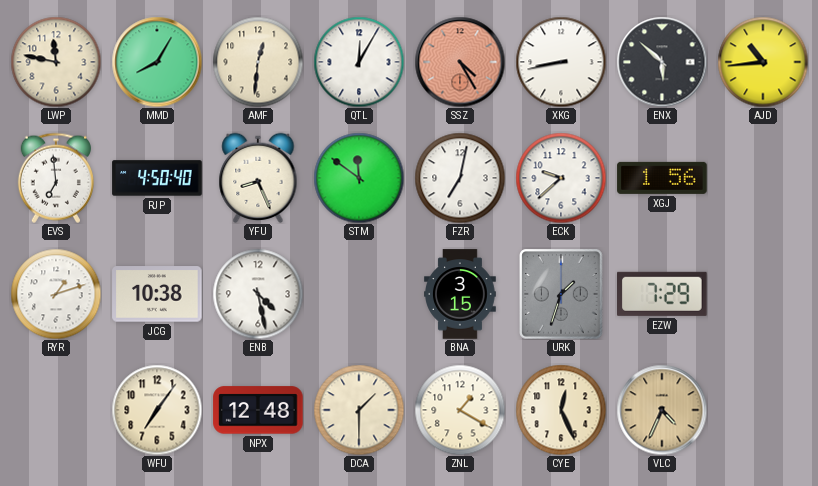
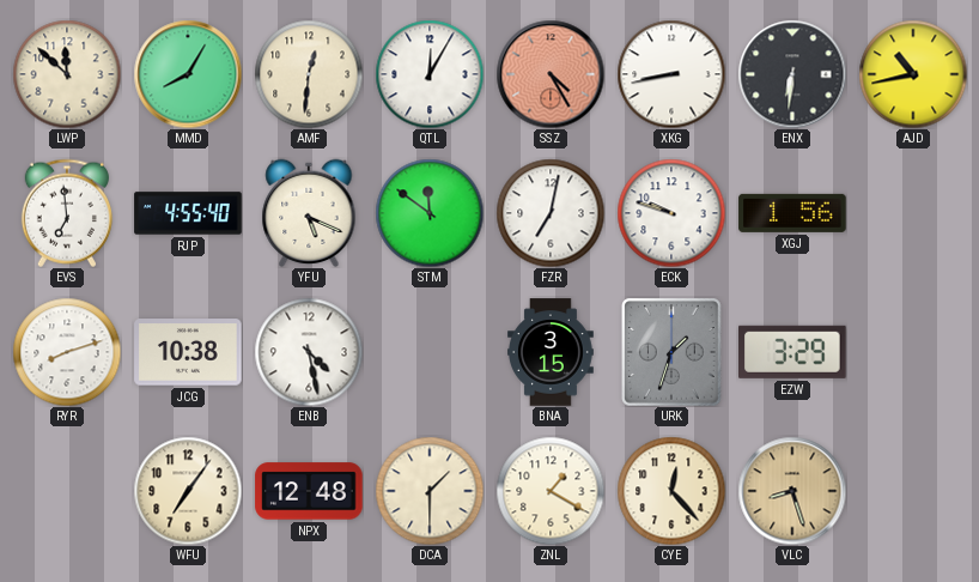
LWP: 11:47 -> 11:52 (67, 74)
ENX: 5:52 -> 6:31 (792, 74)
AJD: 10:44 -> 10:43 (913, 74)
RJP: 4:50 -> 4:55 (188, 213)
YFU: 8:26 -> 5:19 (309, 212)
ECK: 9:38 -> 9:48 (671, 213)
RYR: 1:12 -> 8:12 (67, 352)
EZW: 7:29 -> 3:29 (793, 352)
CYE: 12:26 -> 12:23 (671, 491)
VLC: 4:34 -> 8:27 (792, 491)
